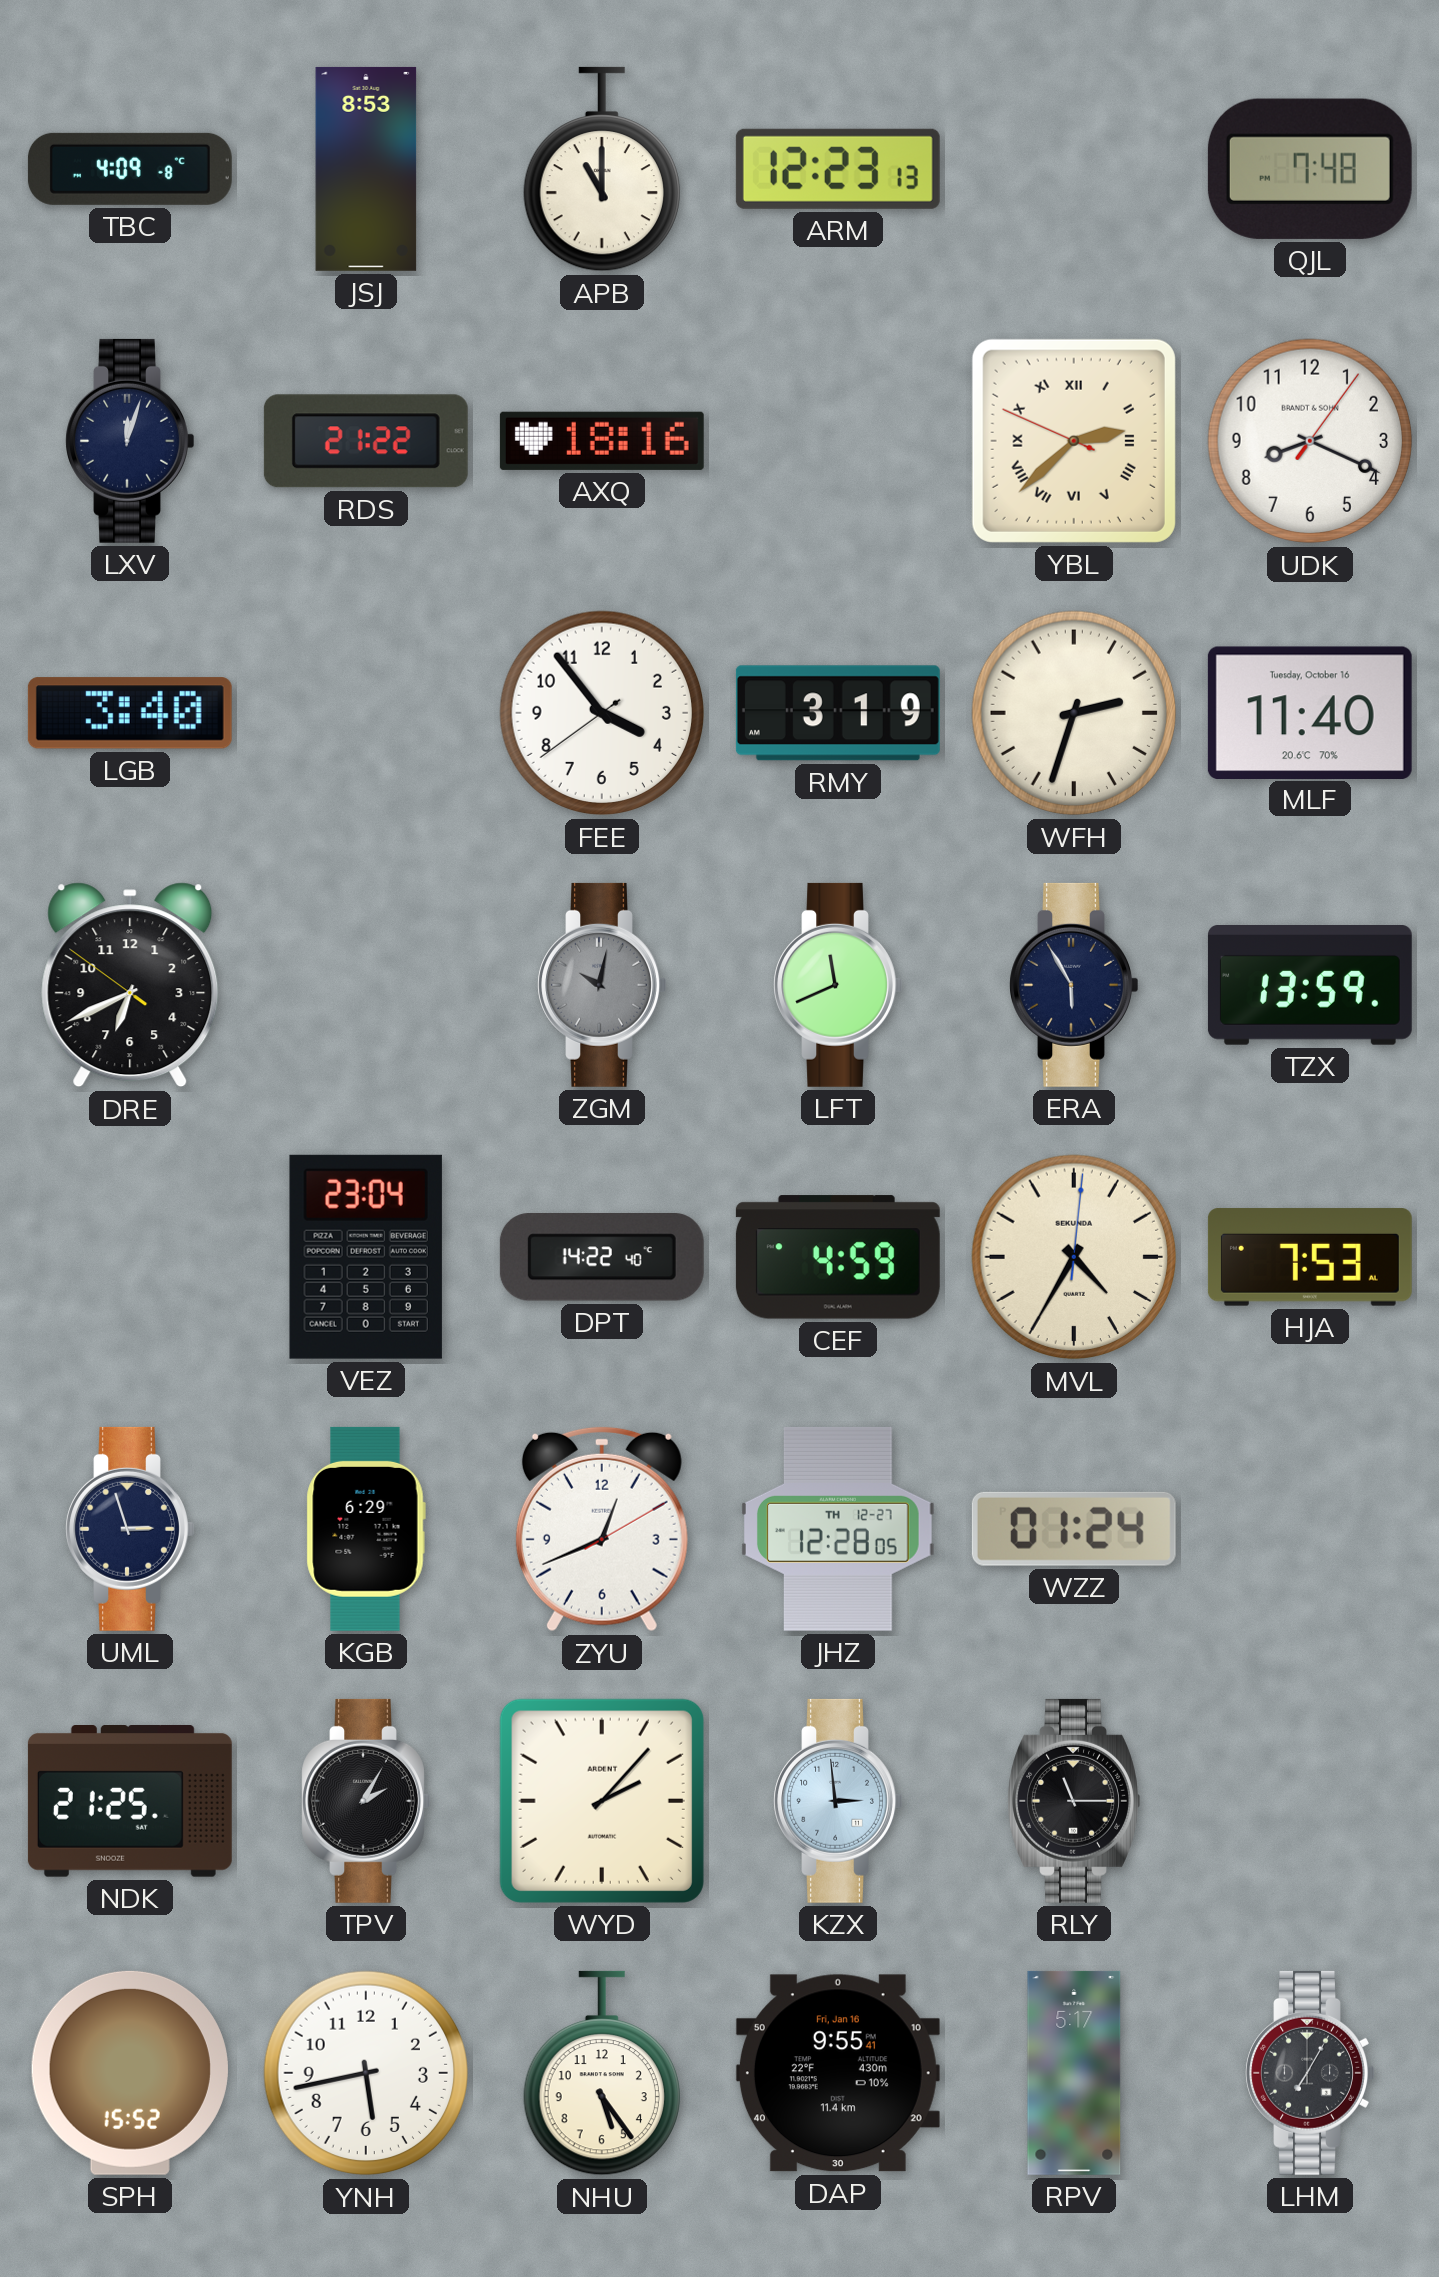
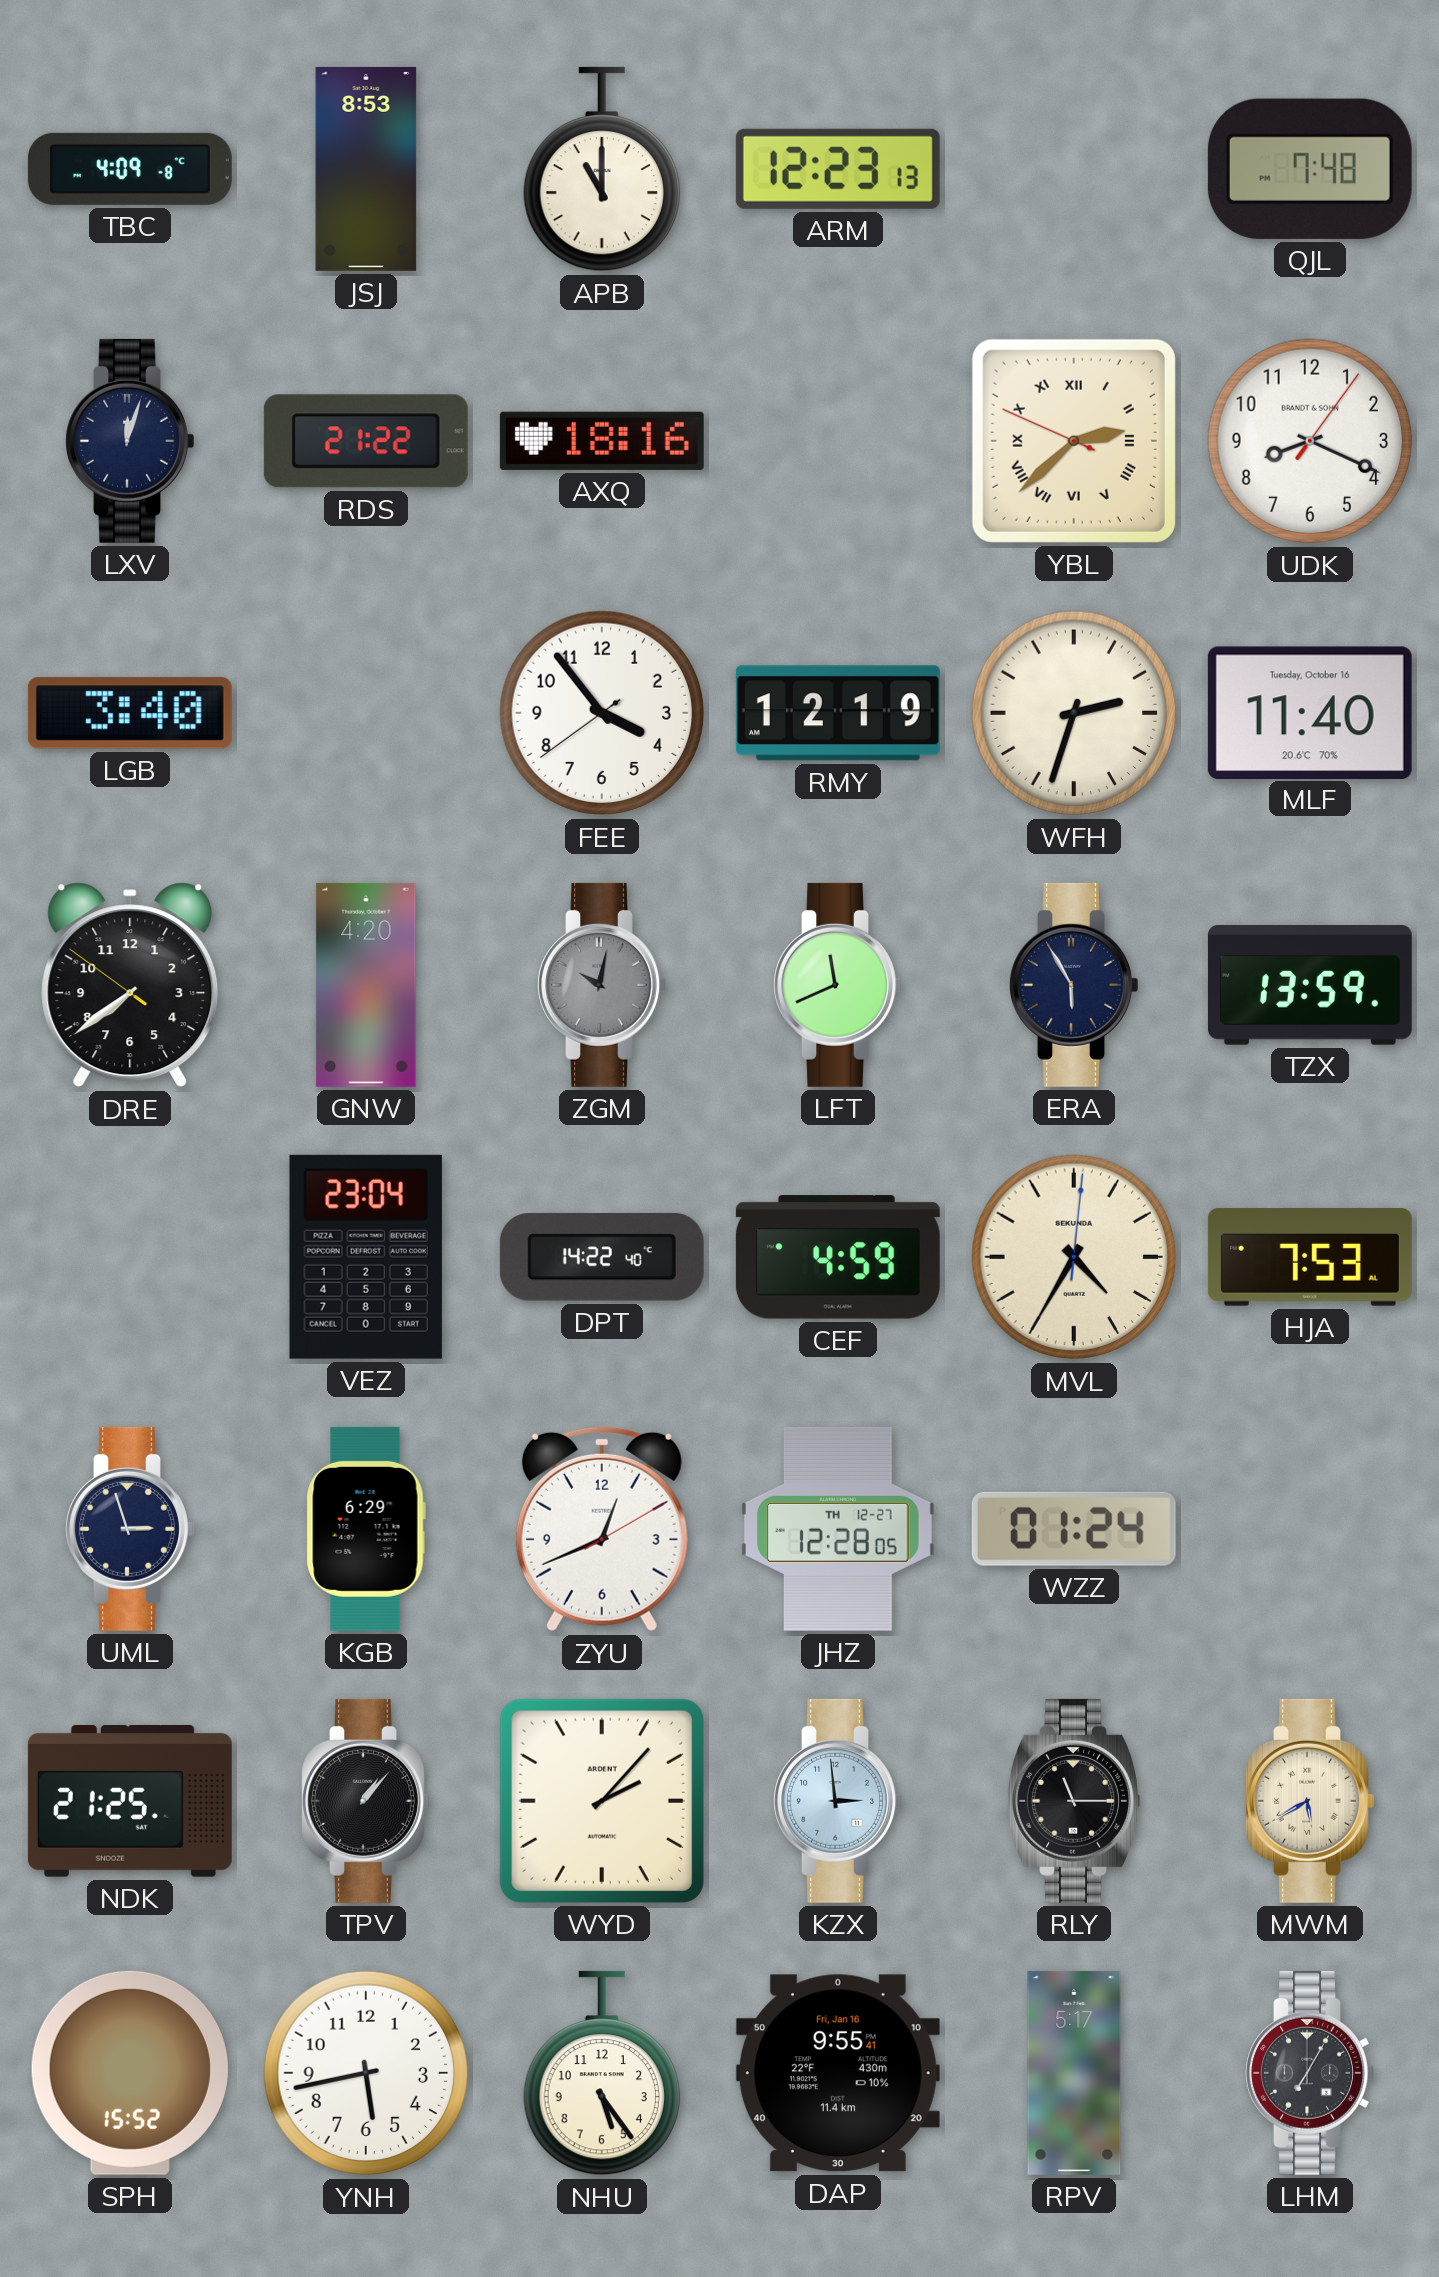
RMY: 3:19 -> 12:19 (838, 713)
DRE: 6:40 -> 7:38 (130, 985)
GNW: none -> 4:20 (366, 985)
TPV: 2:05 -> 1:07 (366, 1801)
MWM: none -> 5:40 (1310, 1801)
